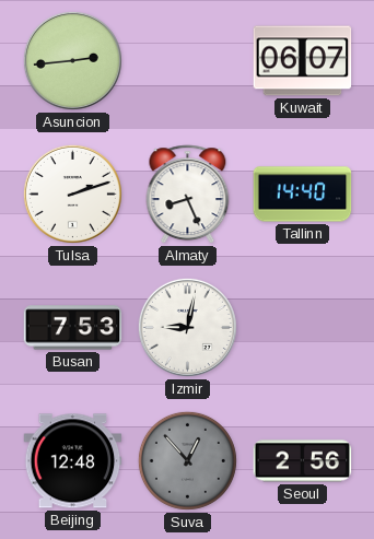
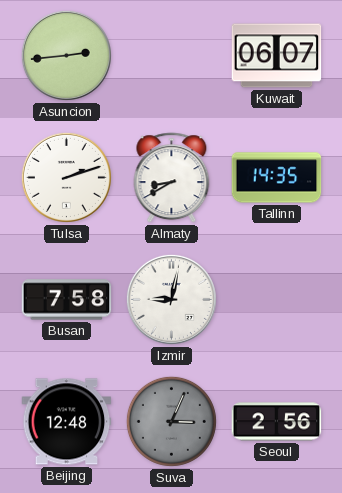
Almaty: 8:26 -> 8:40 (172, 178)
Tallinn: 14:40 -> 14:35 (277, 178)
Busan: 7:53 -> 7:58 (67, 300)
Suva: 12:53 -> 3:04 (171, 421)
